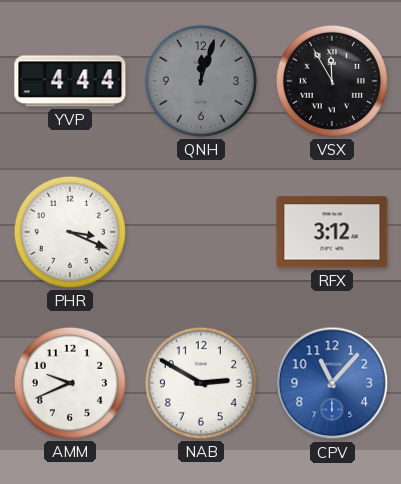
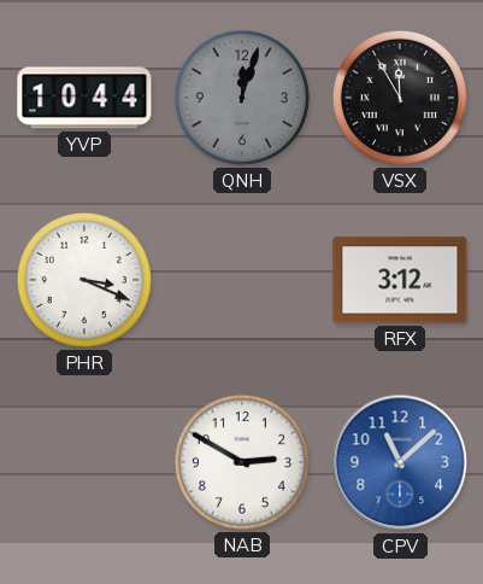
YVP: 4:44 -> 10:44 (84, 98)
AMM: 9:41 -> none (70, 383)
CPV: 11:07 -> 11:08 (400, 462)
